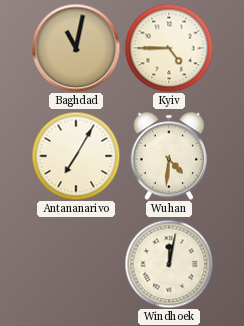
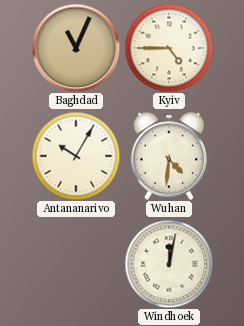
Baghdad: 11:02 -> 11:04 (76, 48)
Antananarivo: 7:05 -> 10:05 (76, 156)
